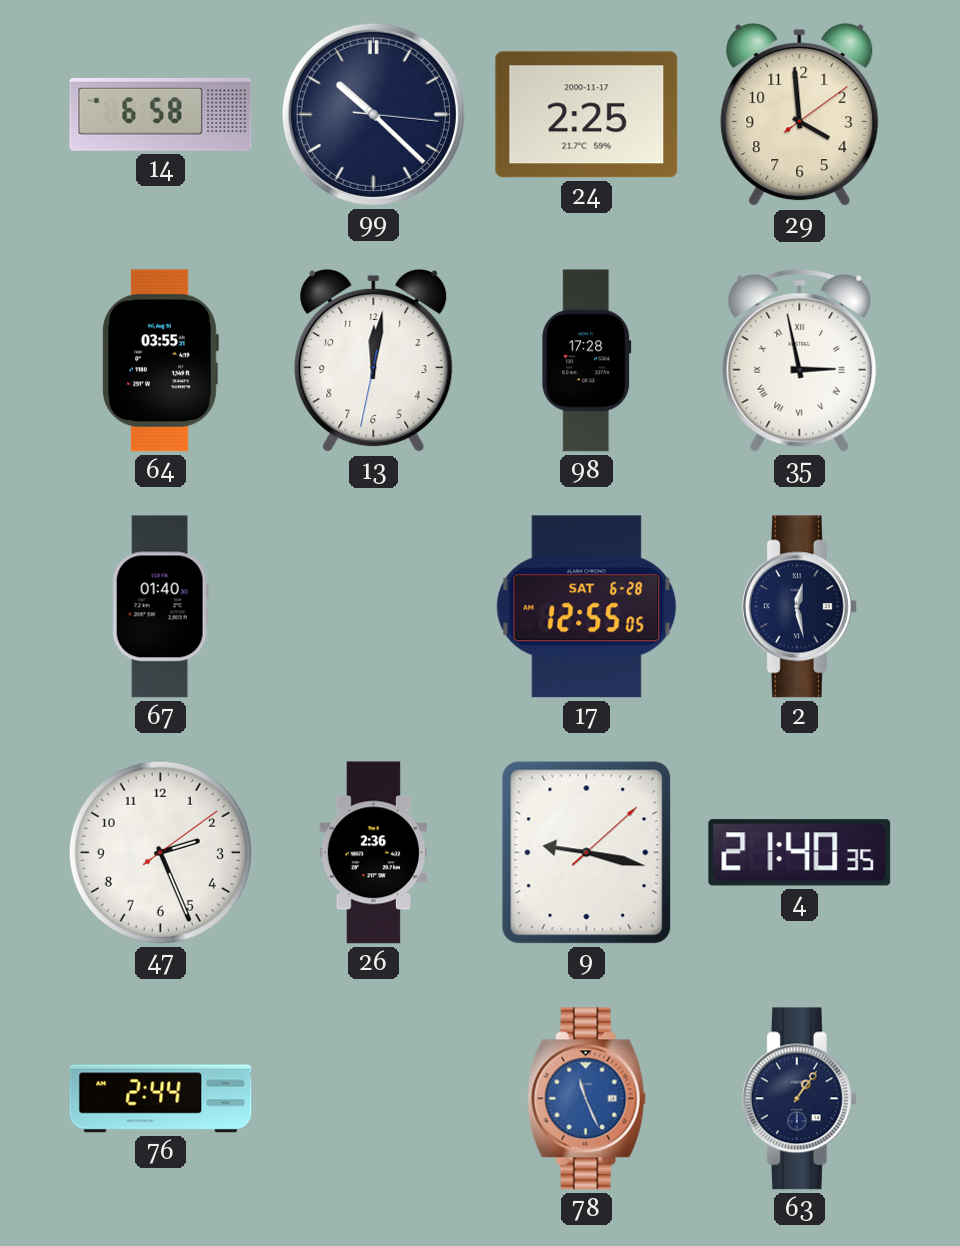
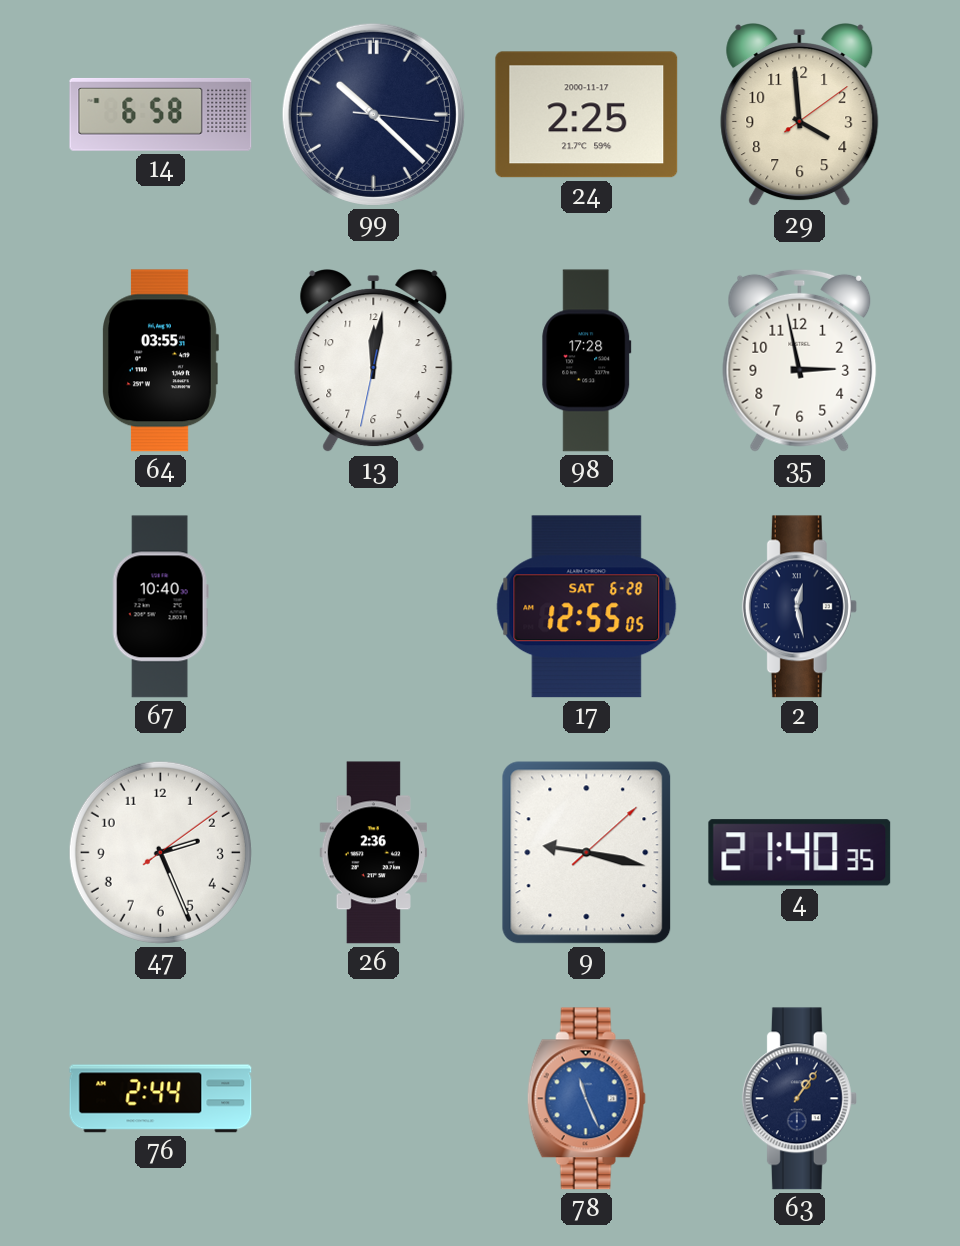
35 numerals: Roman -> Arabic (800, 360)
67: 01:40 -> 10:40 (160, 607)
